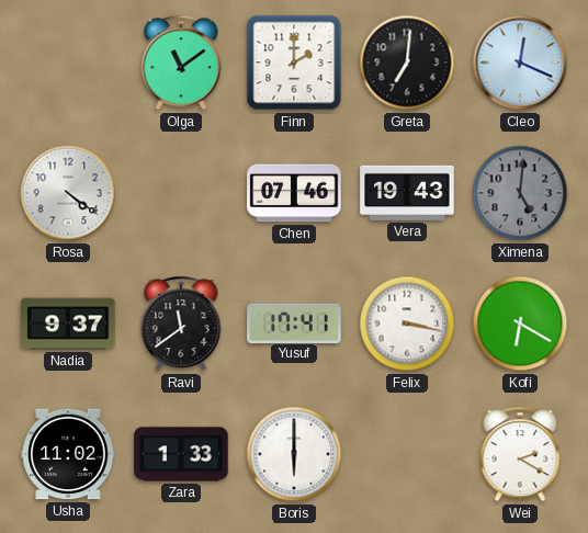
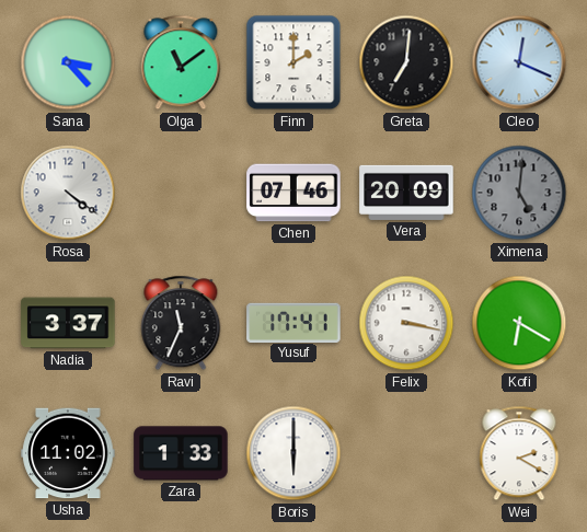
Sana: none -> 3:23 (68, 62)
Vera: 19:43 -> 20:09 (406, 193)
Nadia: 9:37 -> 3:37 (68, 323)
Ravi: 11:39 -> 11:34 (181, 323)
